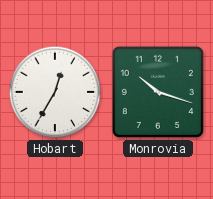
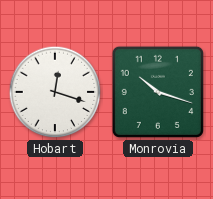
Hobart: 12:35 -> 12:18 (55, 92)
